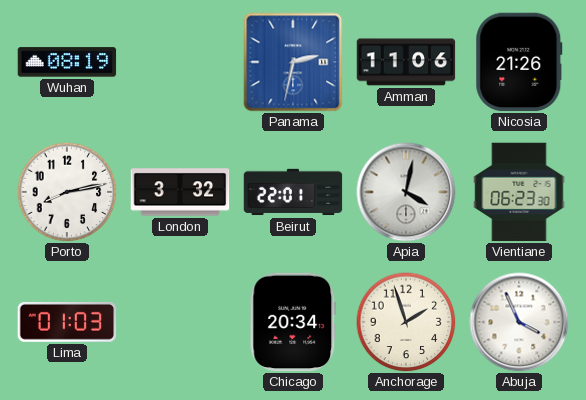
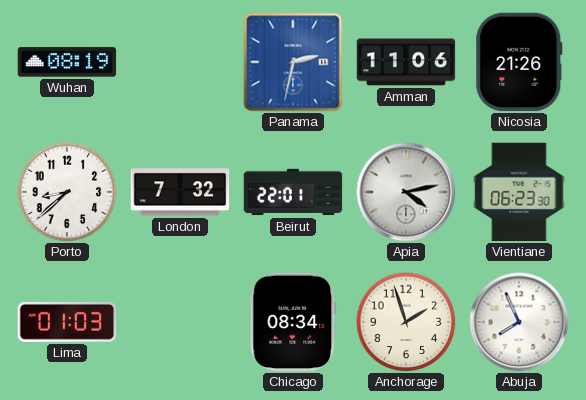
Porto: 8:13 -> 8:38 (67, 192)
London: 3:32 -> 7:32 (180, 192)
Apia: 4:02 -> 4:13 (406, 192)
Chicago: 20:34 -> 08:34 (293, 322)
Abuja: 3:56 -> 7:56 (519, 322)
